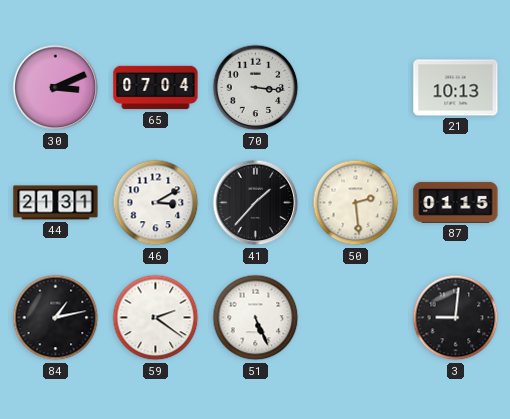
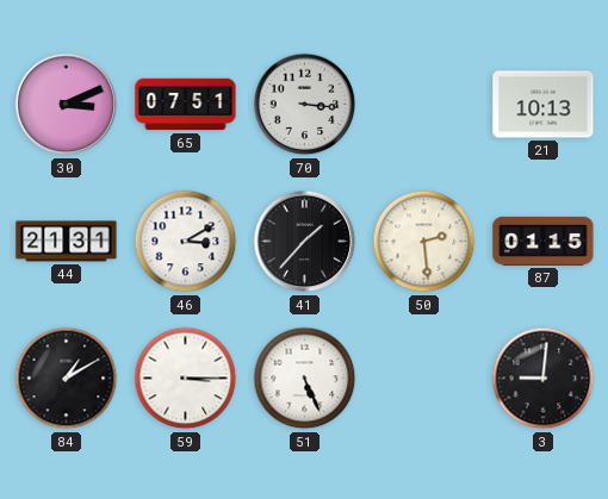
65: 07:04 -> 07:51 (186, 105)
84: 1:13 -> 1:10 (67, 379)
59: 2:21 -> 3:15 (186, 379)
